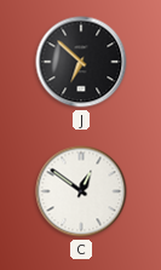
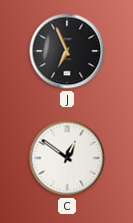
J: 6:52 -> 6:56 (67, 51)
